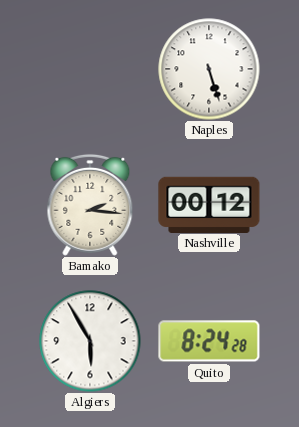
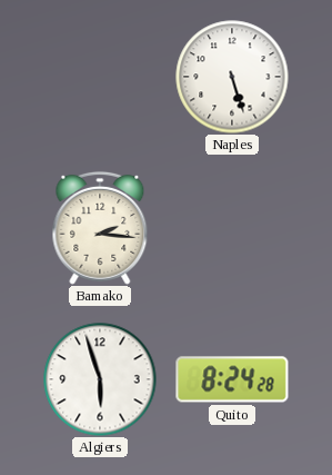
Nashville: 00:12 -> none (209, 204)
Algiers: 5:55 -> 5:57 (100, 379)
